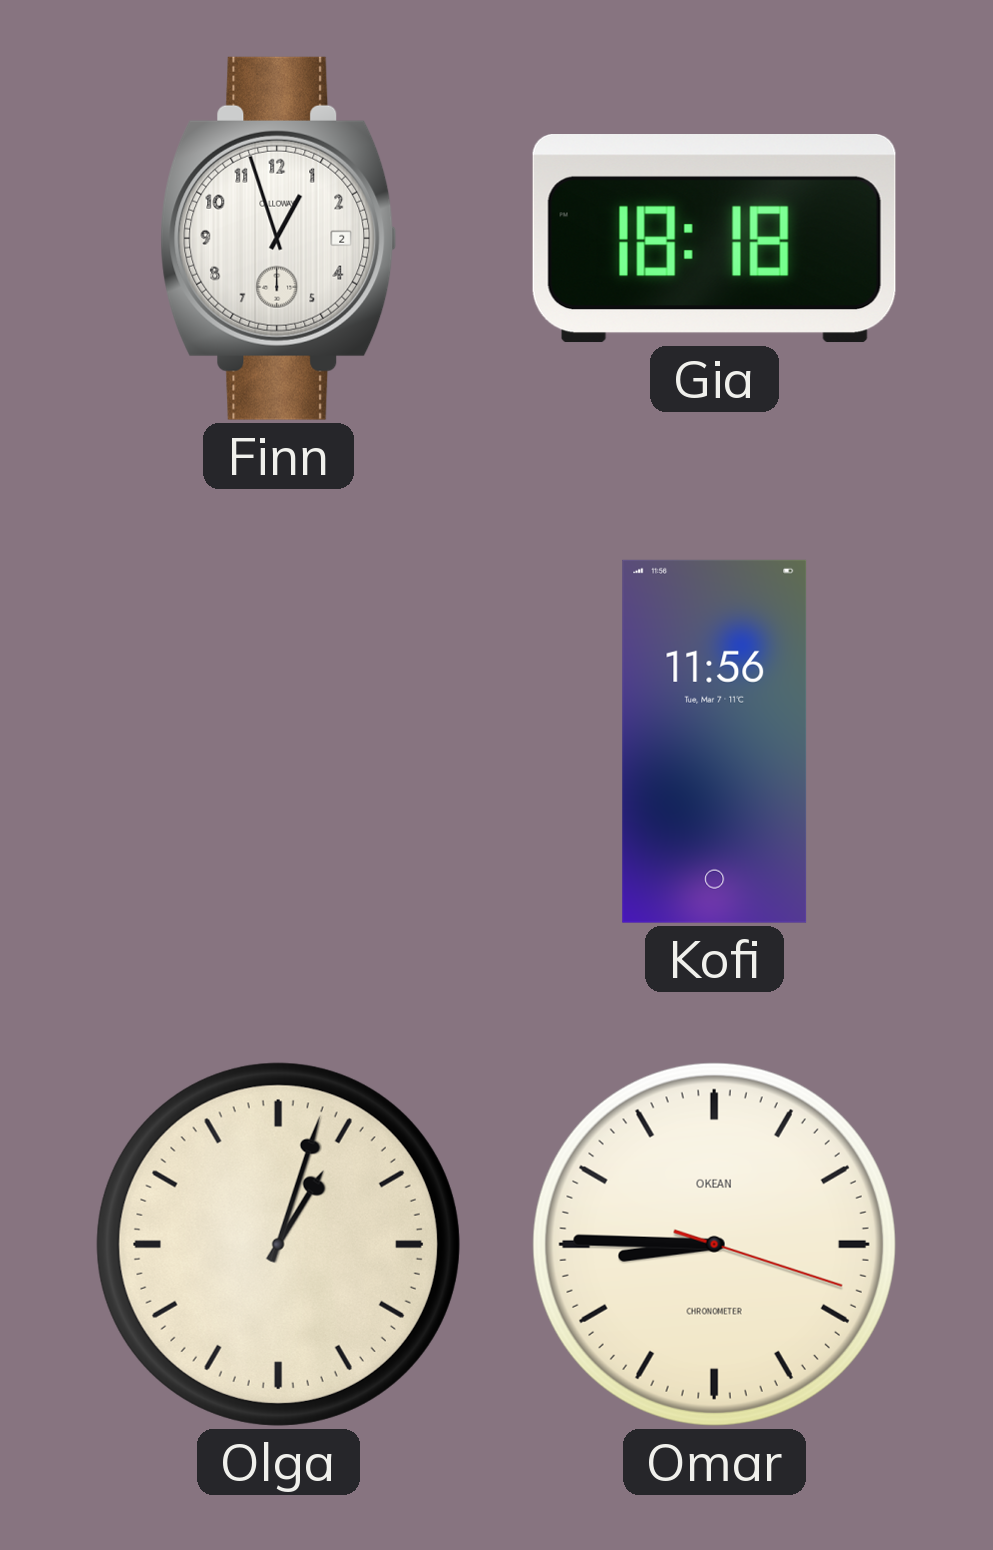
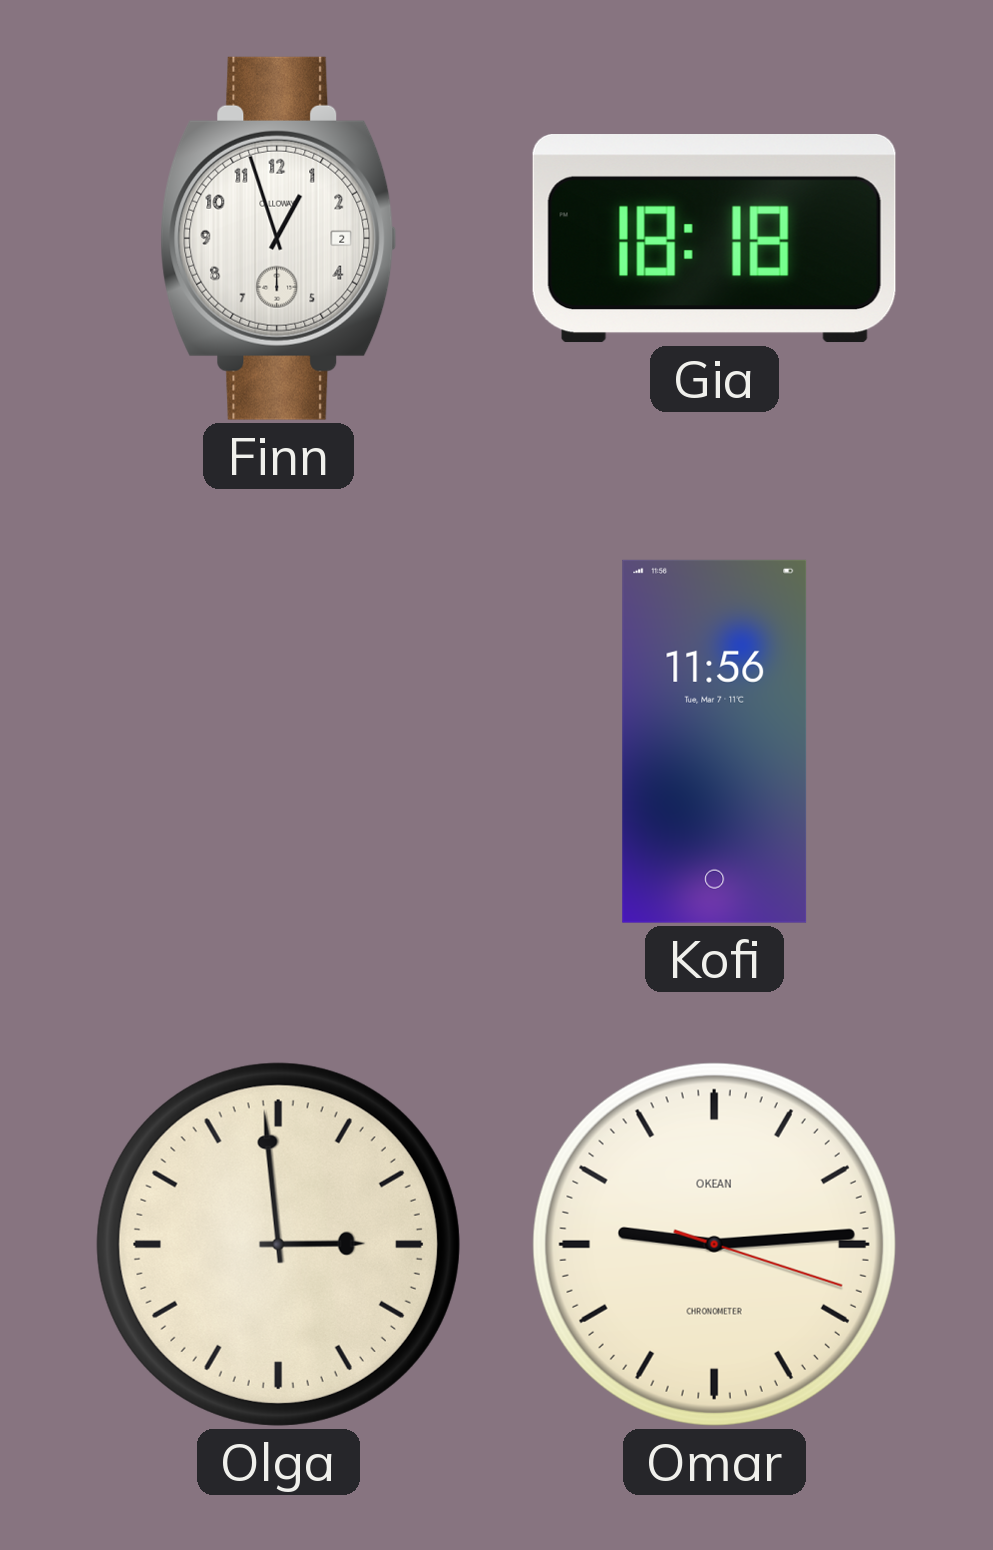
Olga: 1:03 -> 2:59 (278, 1244)
Omar: 8:45 -> 9:14 (714, 1244)
